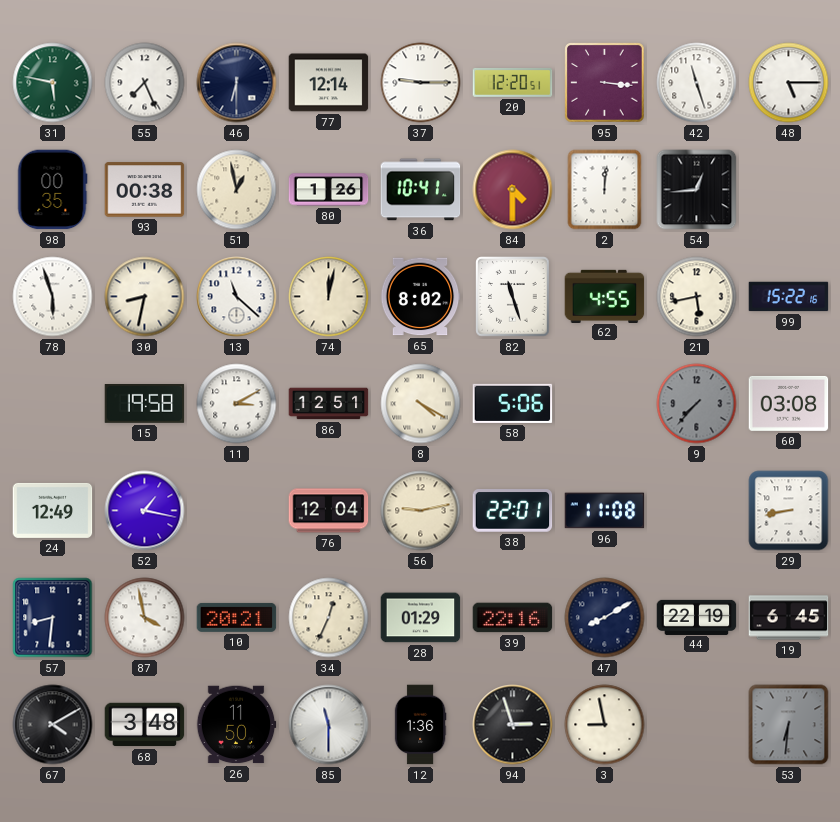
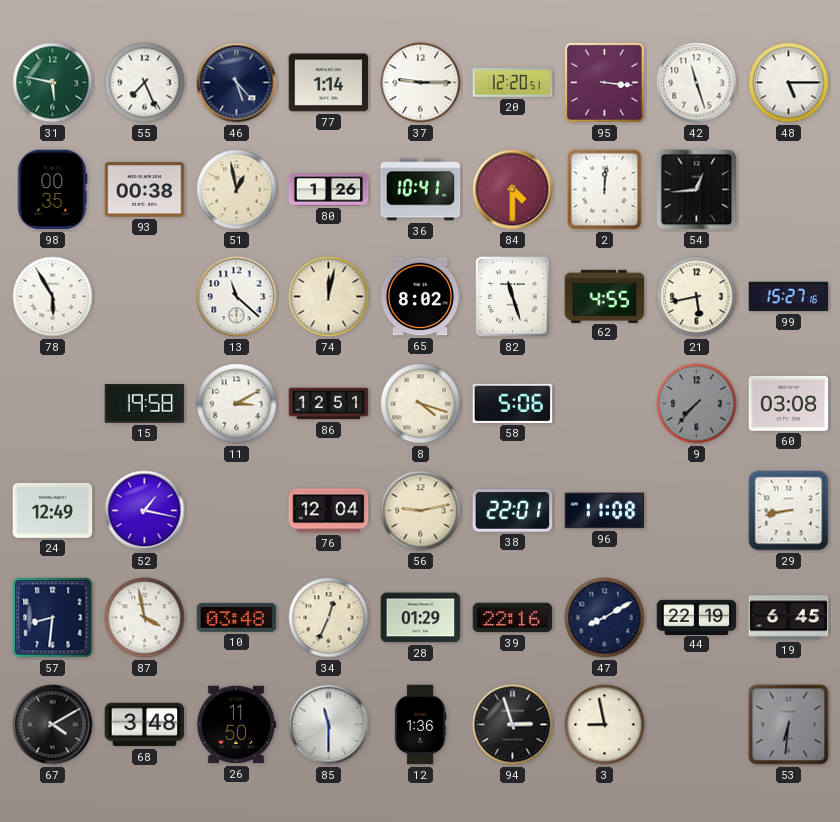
46: 6:30 -> 5:23 (237, 83)
77: 12:14 -> 1:14 (329, 83)
78: 5:57 -> 5:55 (53, 297)
30: 8:32 -> none (145, 297)
99: 15:22 -> 15:27 (789, 297)
8: 4:20 -> 4:18 (421, 404)
10: 20:21 -> 03:48 (237, 617)
